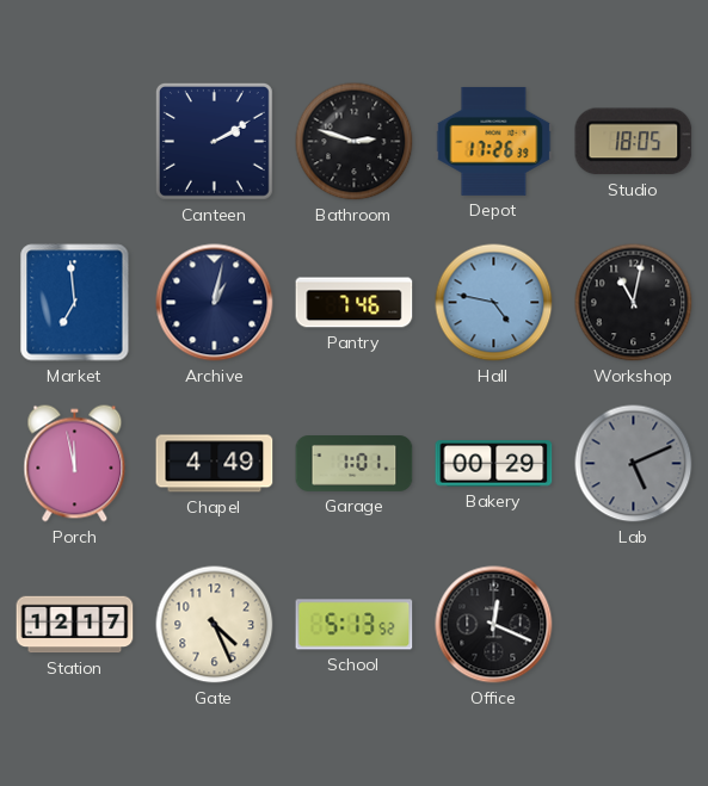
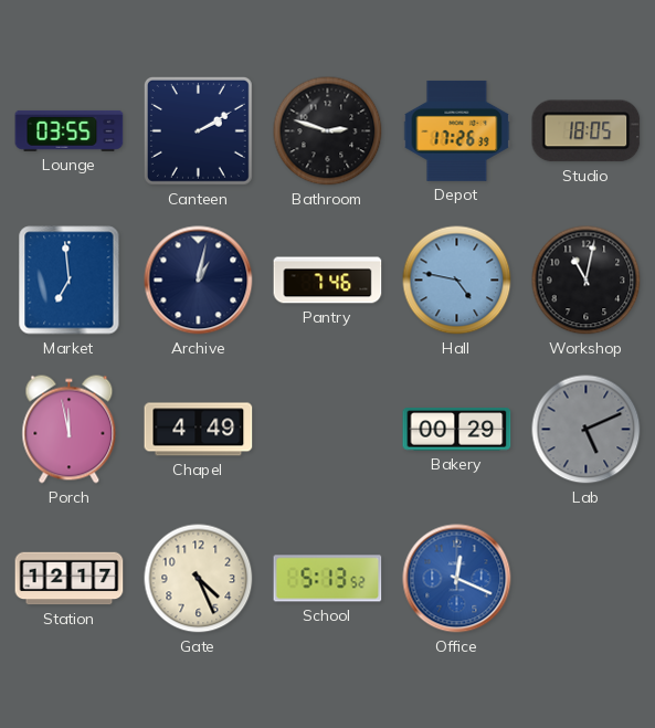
Lounge: none -> 03:55 (70, 130)
Garage: 1:01 -> none (355, 464)
Office dial: black -> blue (457, 579)
